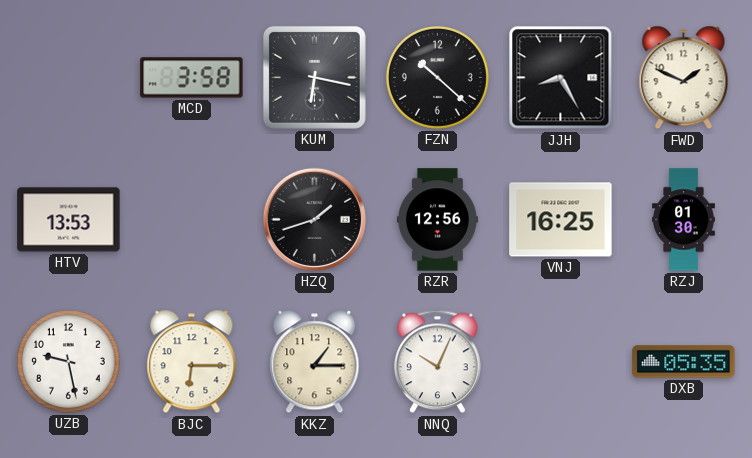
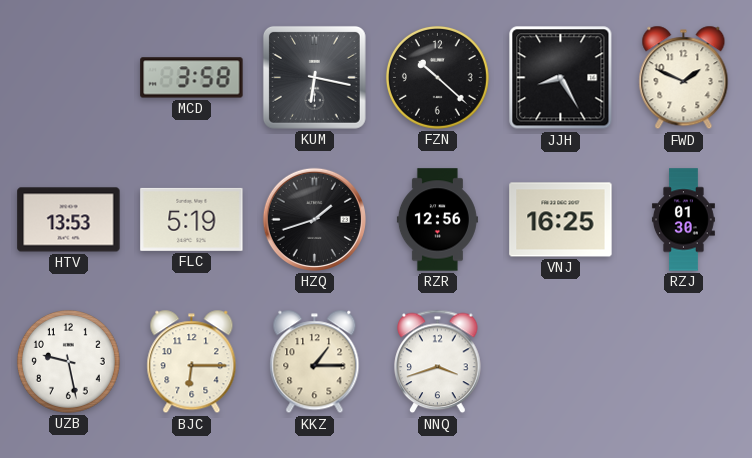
FLC: none -> 5:19 (192, 219)
NNQ: 10:04 -> 3:42 (438, 362)
DXB: 05:35 -> none (684, 362)
